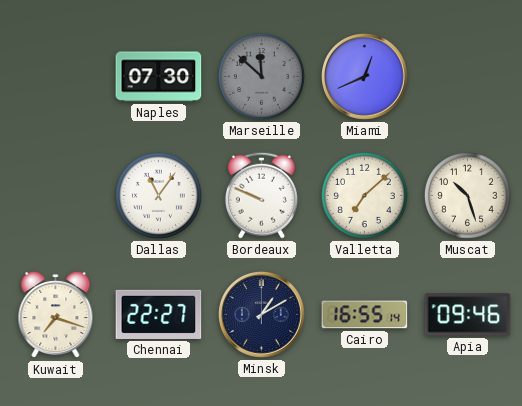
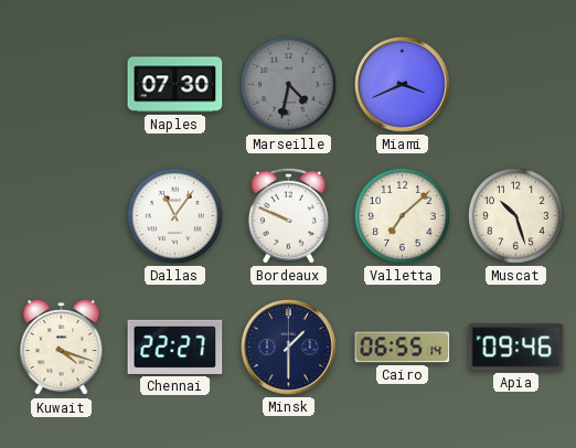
Marseille: 11:52 -> 4:32 (288, 84)
Miami: 12:41 -> 3:41 (403, 85)
Kuwait: 7:18 -> 4:18 (62, 348)
Minsk: 1:10 -> 1:30 (289, 348)
Cairo: 16:55 -> 06:55 (403, 348)
